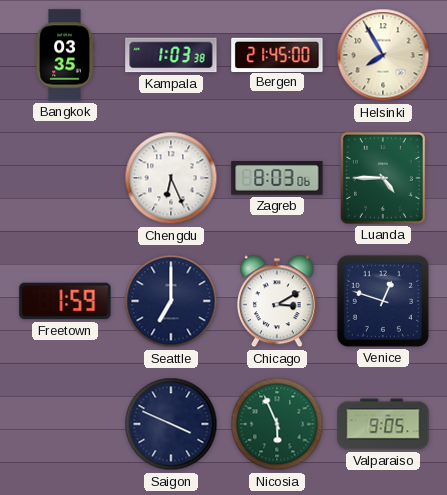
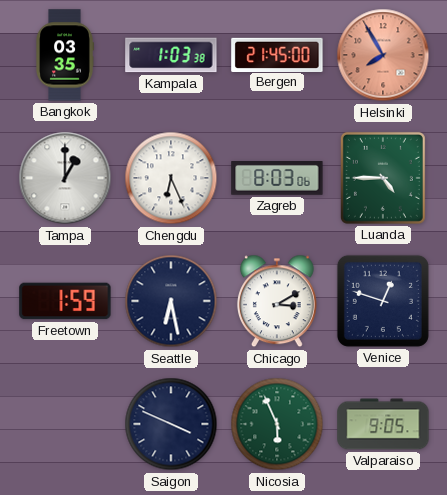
Helsinki dial: cream -> salmon (383, 55)
Tampa: none -> 1:00 (65, 178)
Seattle: 7:00 -> 6:28 (171, 301)
